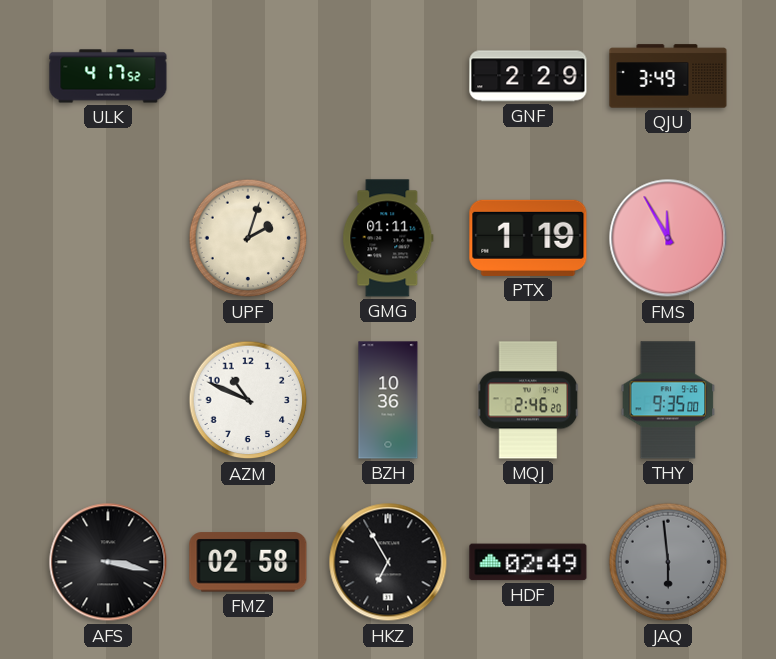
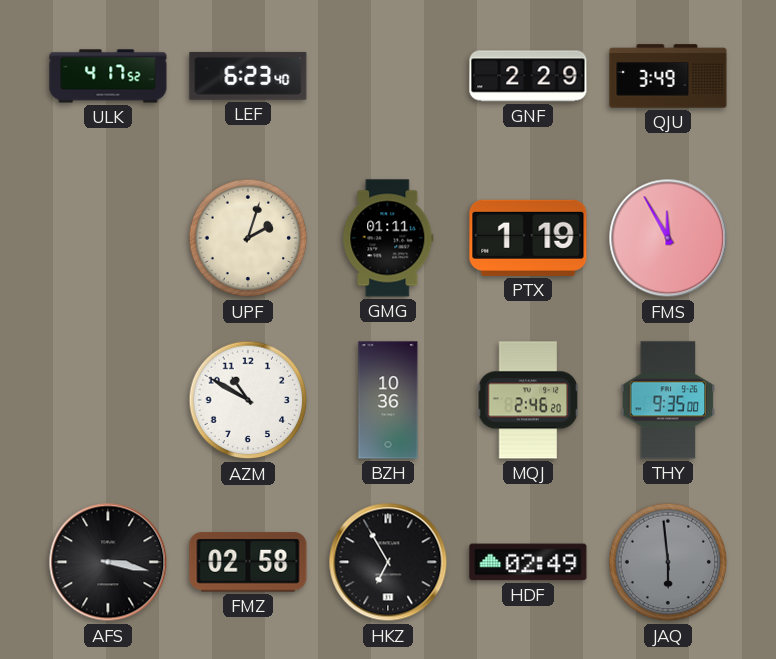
LEF: none -> 6:23 (248, 76)
AZM: 10:49 -> 10:50 (248, 400)
